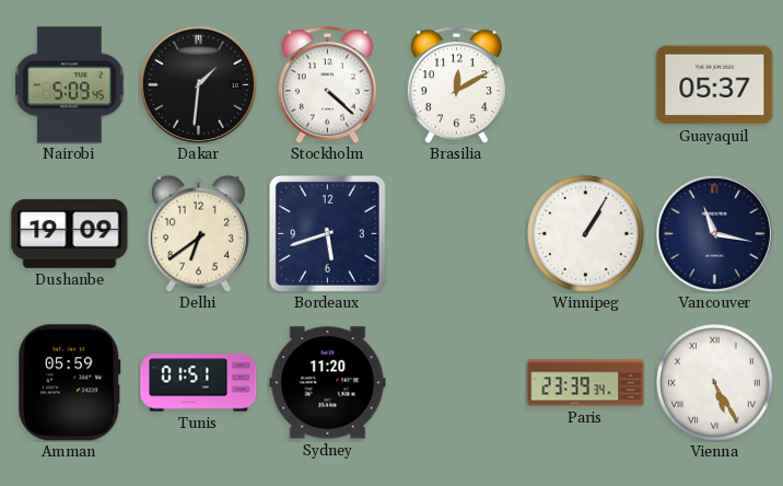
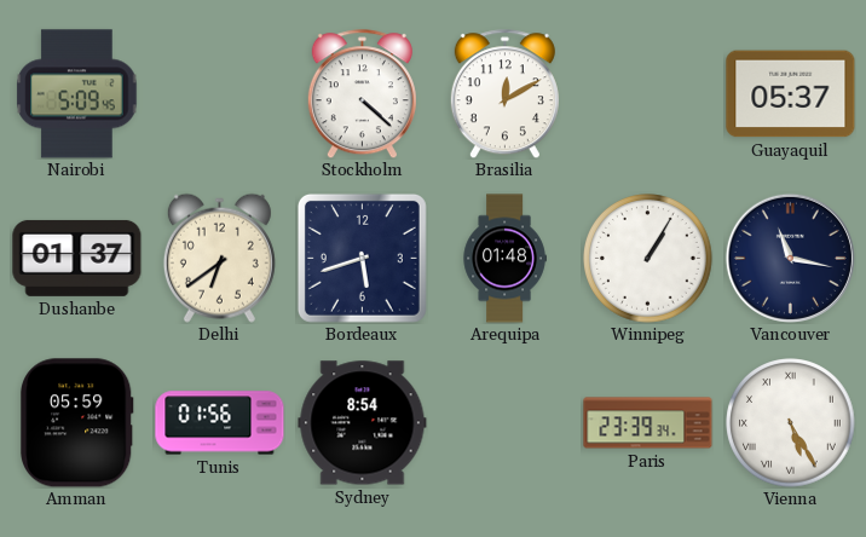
Dakar: 1:31 -> none (198, 84)
Dushanbe: 19:09 -> 01:37 (77, 258)
Arequipa: none -> 01:48 (504, 259)
Tunis: 01:51 -> 01:56 (220, 423)
Sydney: 11:20 -> 8:54 (363, 423)
